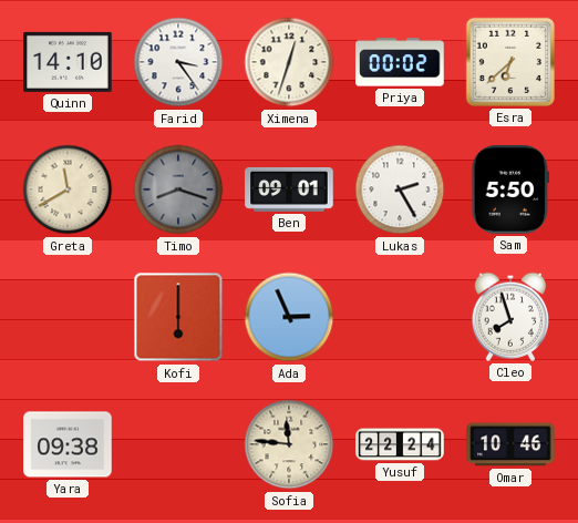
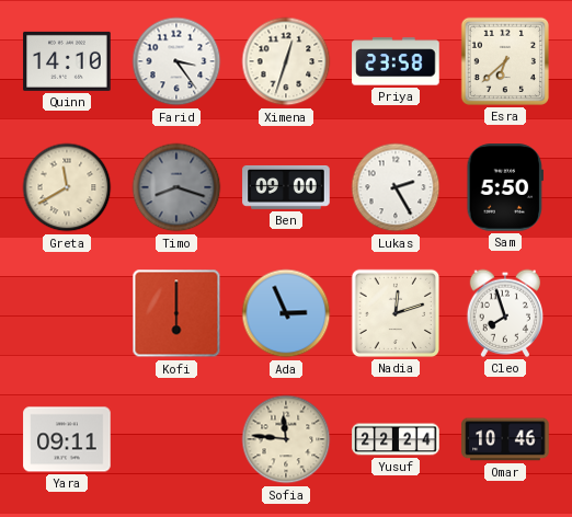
Priya: 00:02 -> 23:58 (396, 61)
Ben: 09:01 -> 09:00 (286, 187)
Nadia: none -> 12:12 (396, 313)
Yara: 09:38 -> 09:11 (67, 439)
